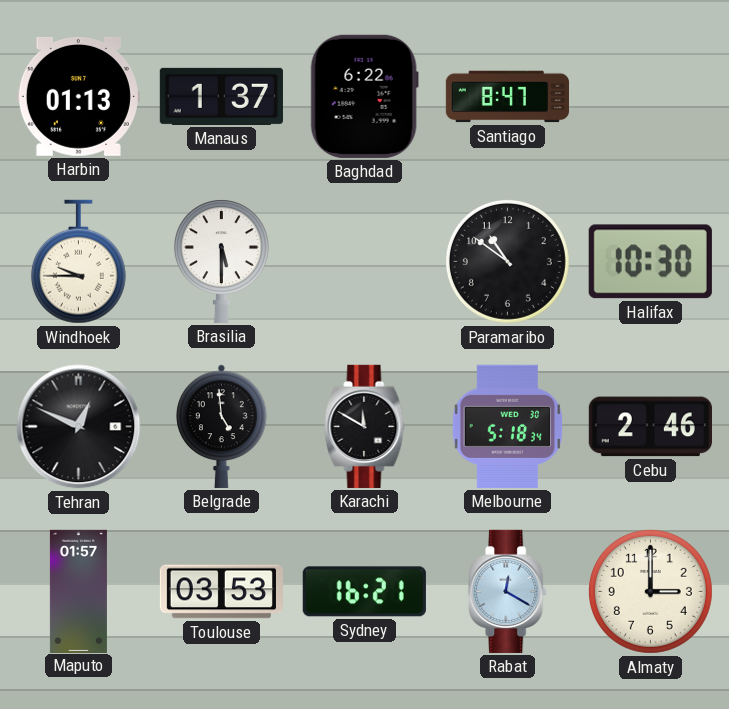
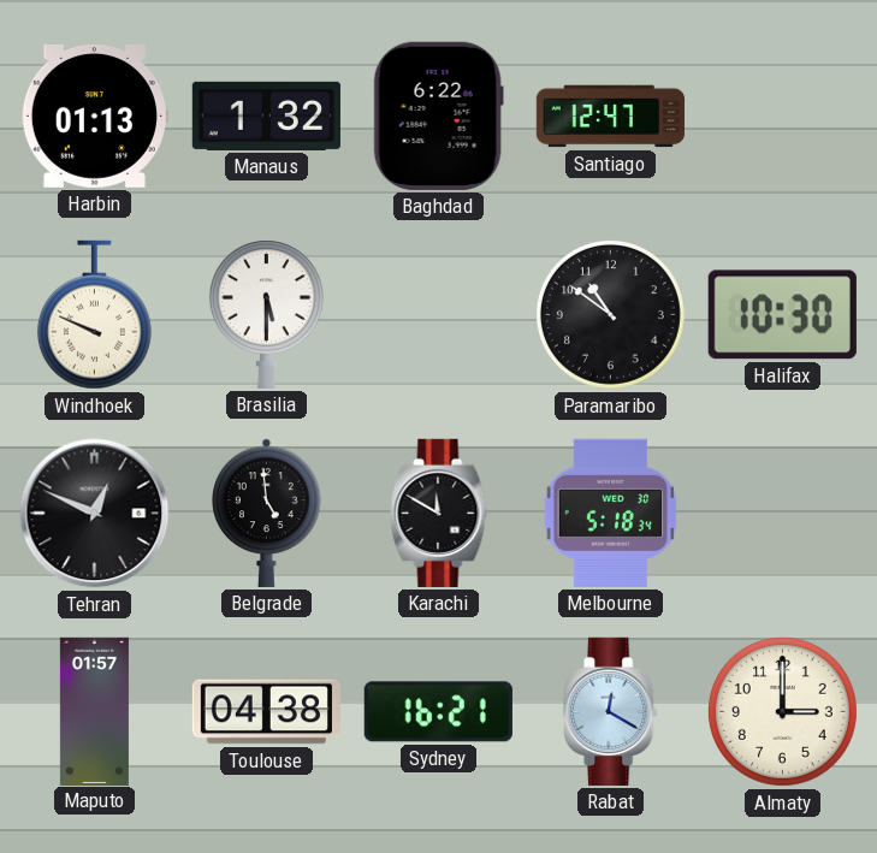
Manaus: 1:37 -> 1:32 (266, 115)
Santiago: 8:47 -> 12:47 (610, 117)
Windhoek: 9:45 -> 9:49 (94, 315)
Cebu: 2:46 -> none (650, 427)
Toulouse: 03:53 -> 04:38 (266, 712)
